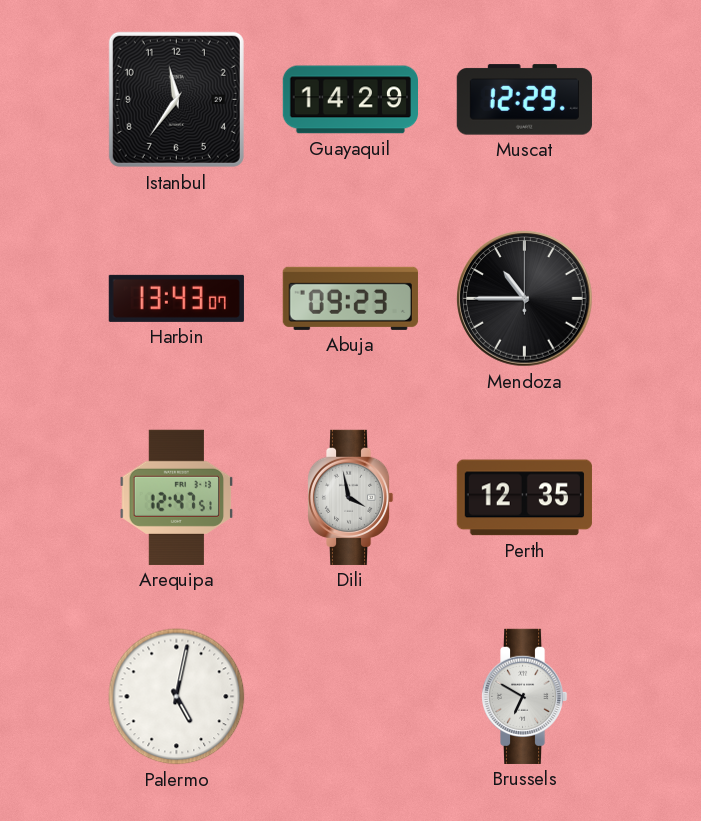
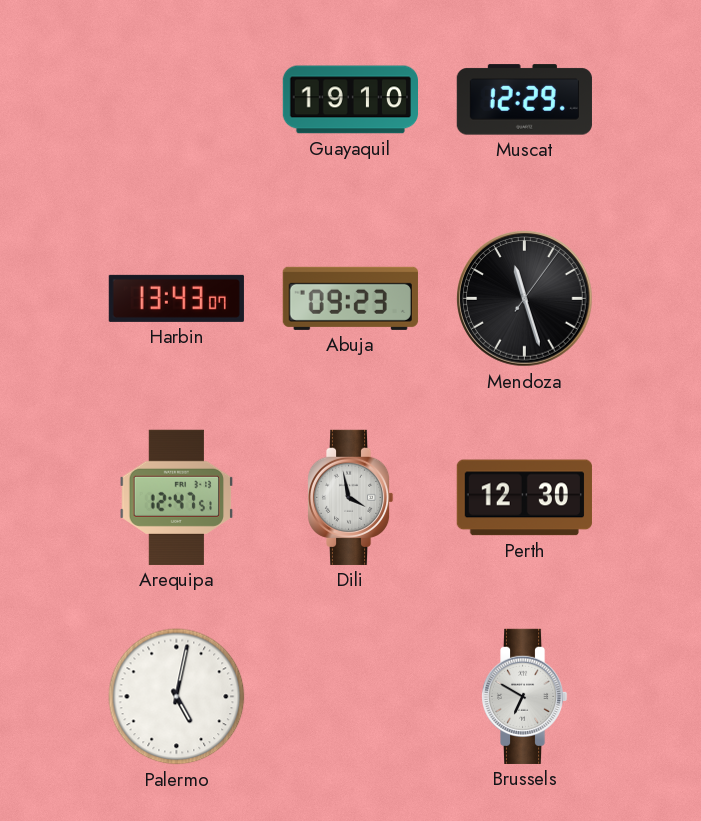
Istanbul: 11:36 -> none (176, 99)
Guayaquil: 14:29 -> 19:10 (350, 100)
Mendoza: 10:45 -> 11:27 (525, 299)
Perth: 12:35 -> 12:30 (524, 498)
